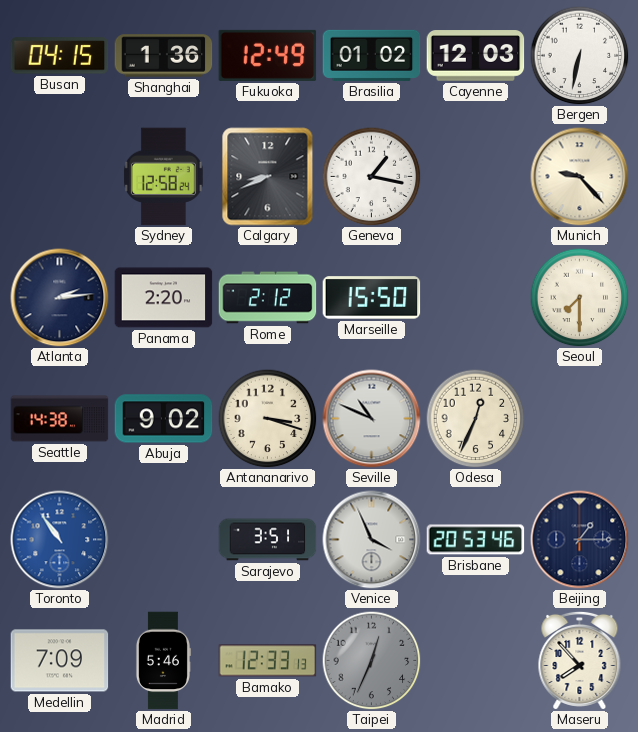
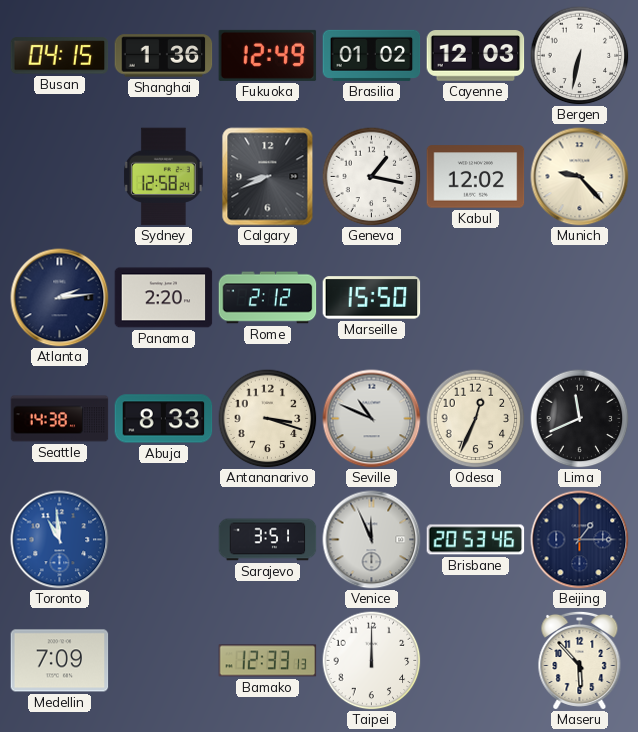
Kabul: none -> 12:02 (476, 177)
Seoul: 7:30 -> none (580, 298)
Abuja: 9:02 -> 8:33 (164, 419)
Lima: none -> 11:41 (580, 419)
Toronto: 10:54 -> 10:59 (60, 540)
Venice: 3:56 -> 11:56 (372, 540)
Madrid: 5:46 -> none (163, 661)
Taipei: 12:34 -> 12:00 (372, 661)
Taipei dial: grey -> white (372, 661)
Maseru: 7:53 -> 5:53 (580, 660)
